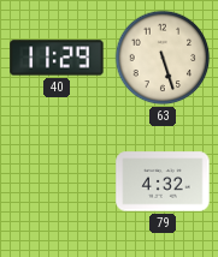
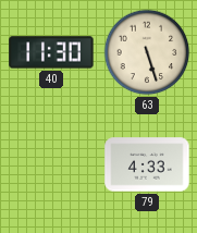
40: 11:29 -> 11:30 (51, 52)
79: 4:32 -> 4:33 (147, 164)
